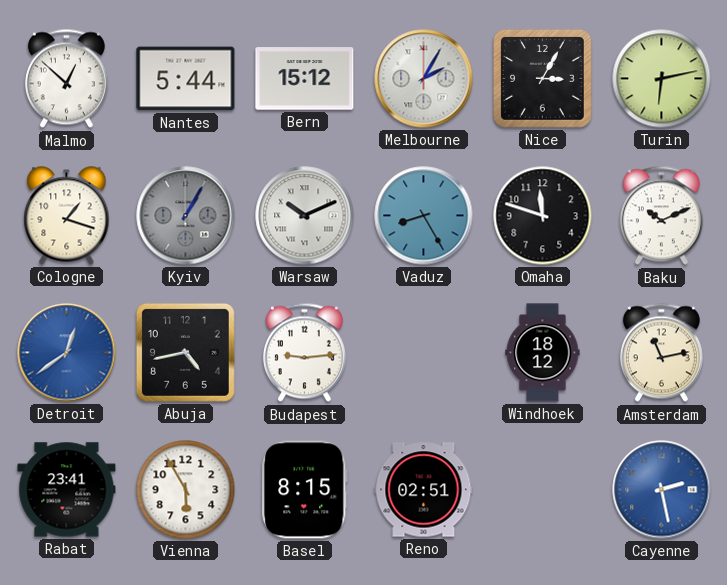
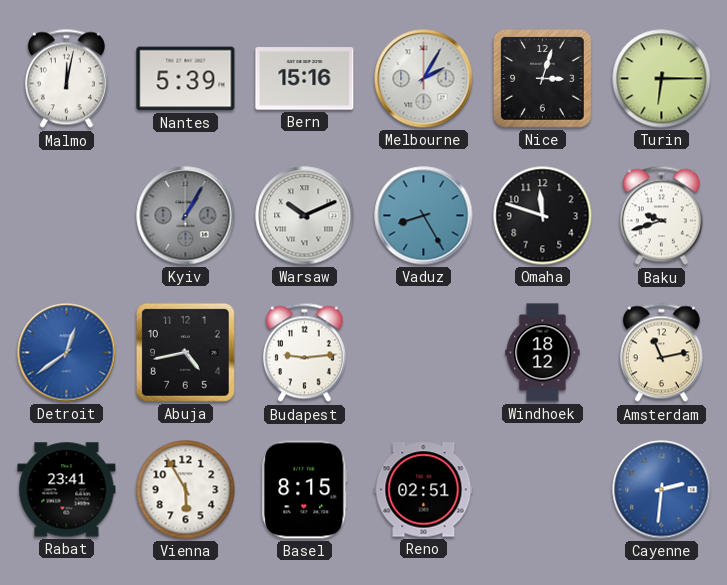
Malmo: 12:52 -> 12:02 (66, 79)
Nantes: 5:44 -> 5:39 (186, 79)
Bern: 15:12 -> 15:16 (305, 79)
Nice: 3:05 -> 3:03 (542, 78)
Turin: 6:13 -> 6:15 (662, 79)
Cologne: 1:18 -> none (67, 216)
Baku: 10:11 -> 9:42 (661, 216)
Cayenne: 2:28 -> 2:31 (662, 490)
